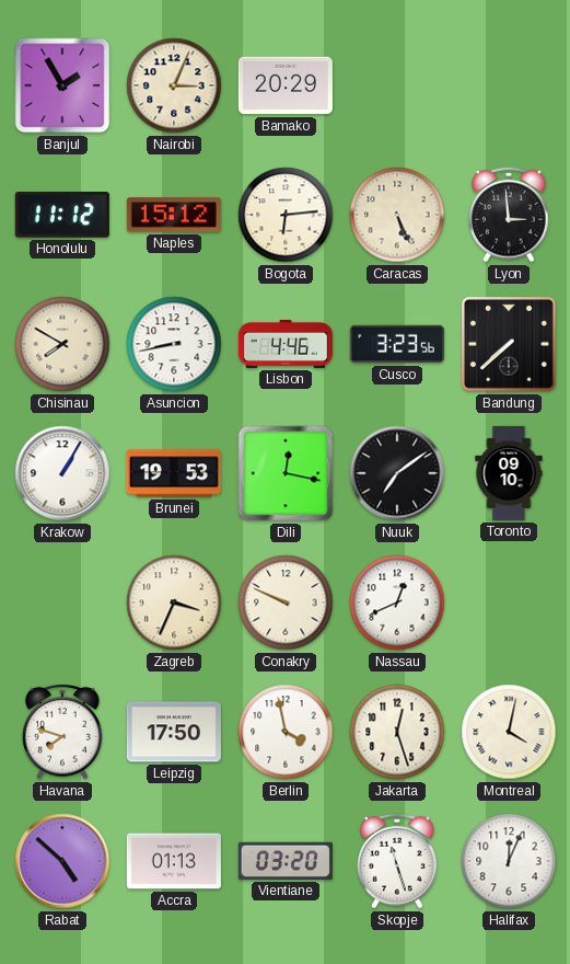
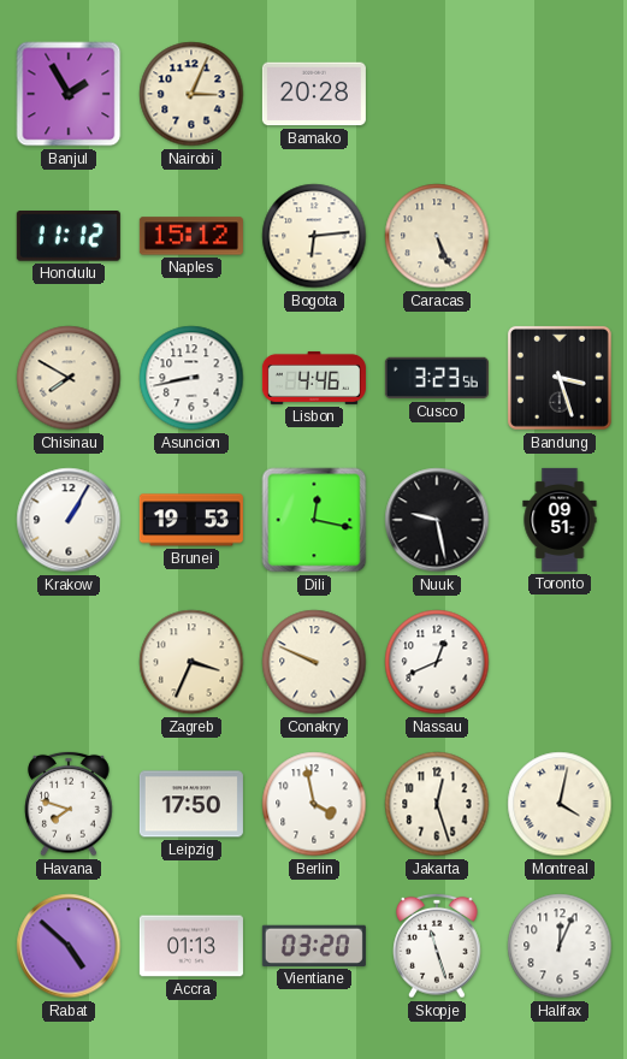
Bamako: 20:29 -> 20:28 (314, 94)
Lyon: 2:59 -> none (509, 215)
Bandung: 7:38 -> 3:27 (560, 378)
Nuuk: 7:09 -> 9:28 (437, 520)
Toronto: 09:10 -> 09:51 (560, 520)
